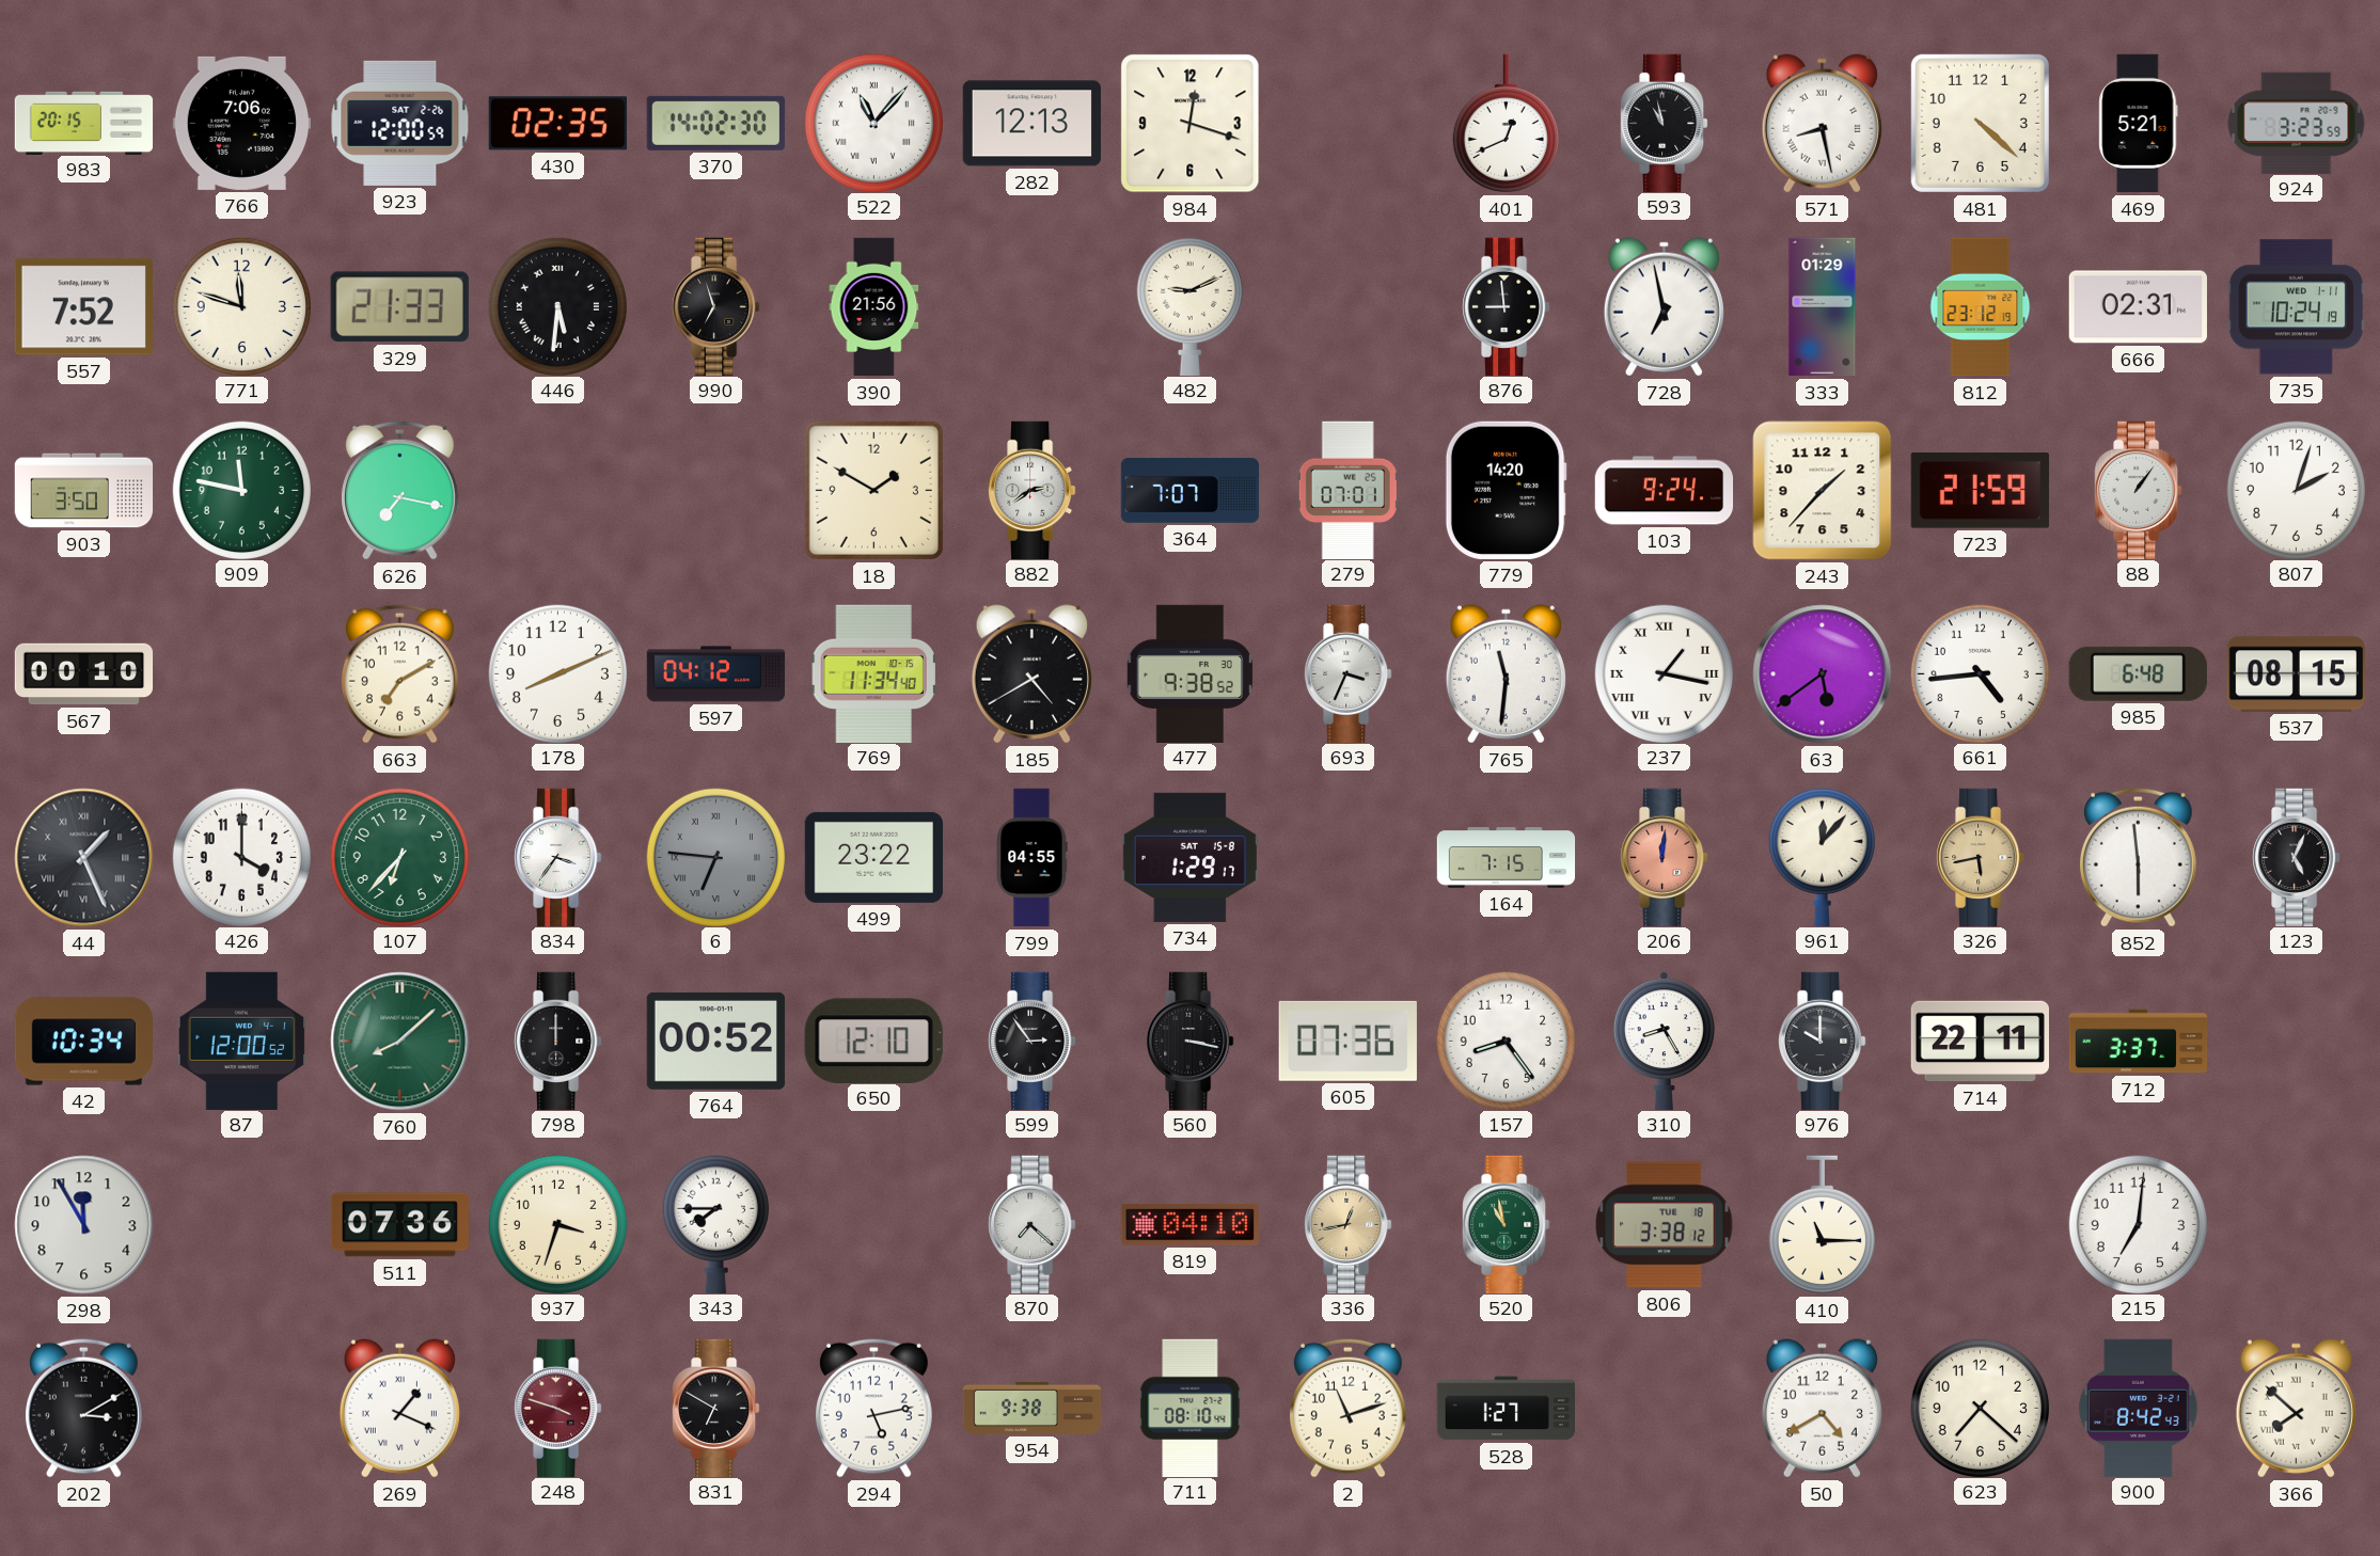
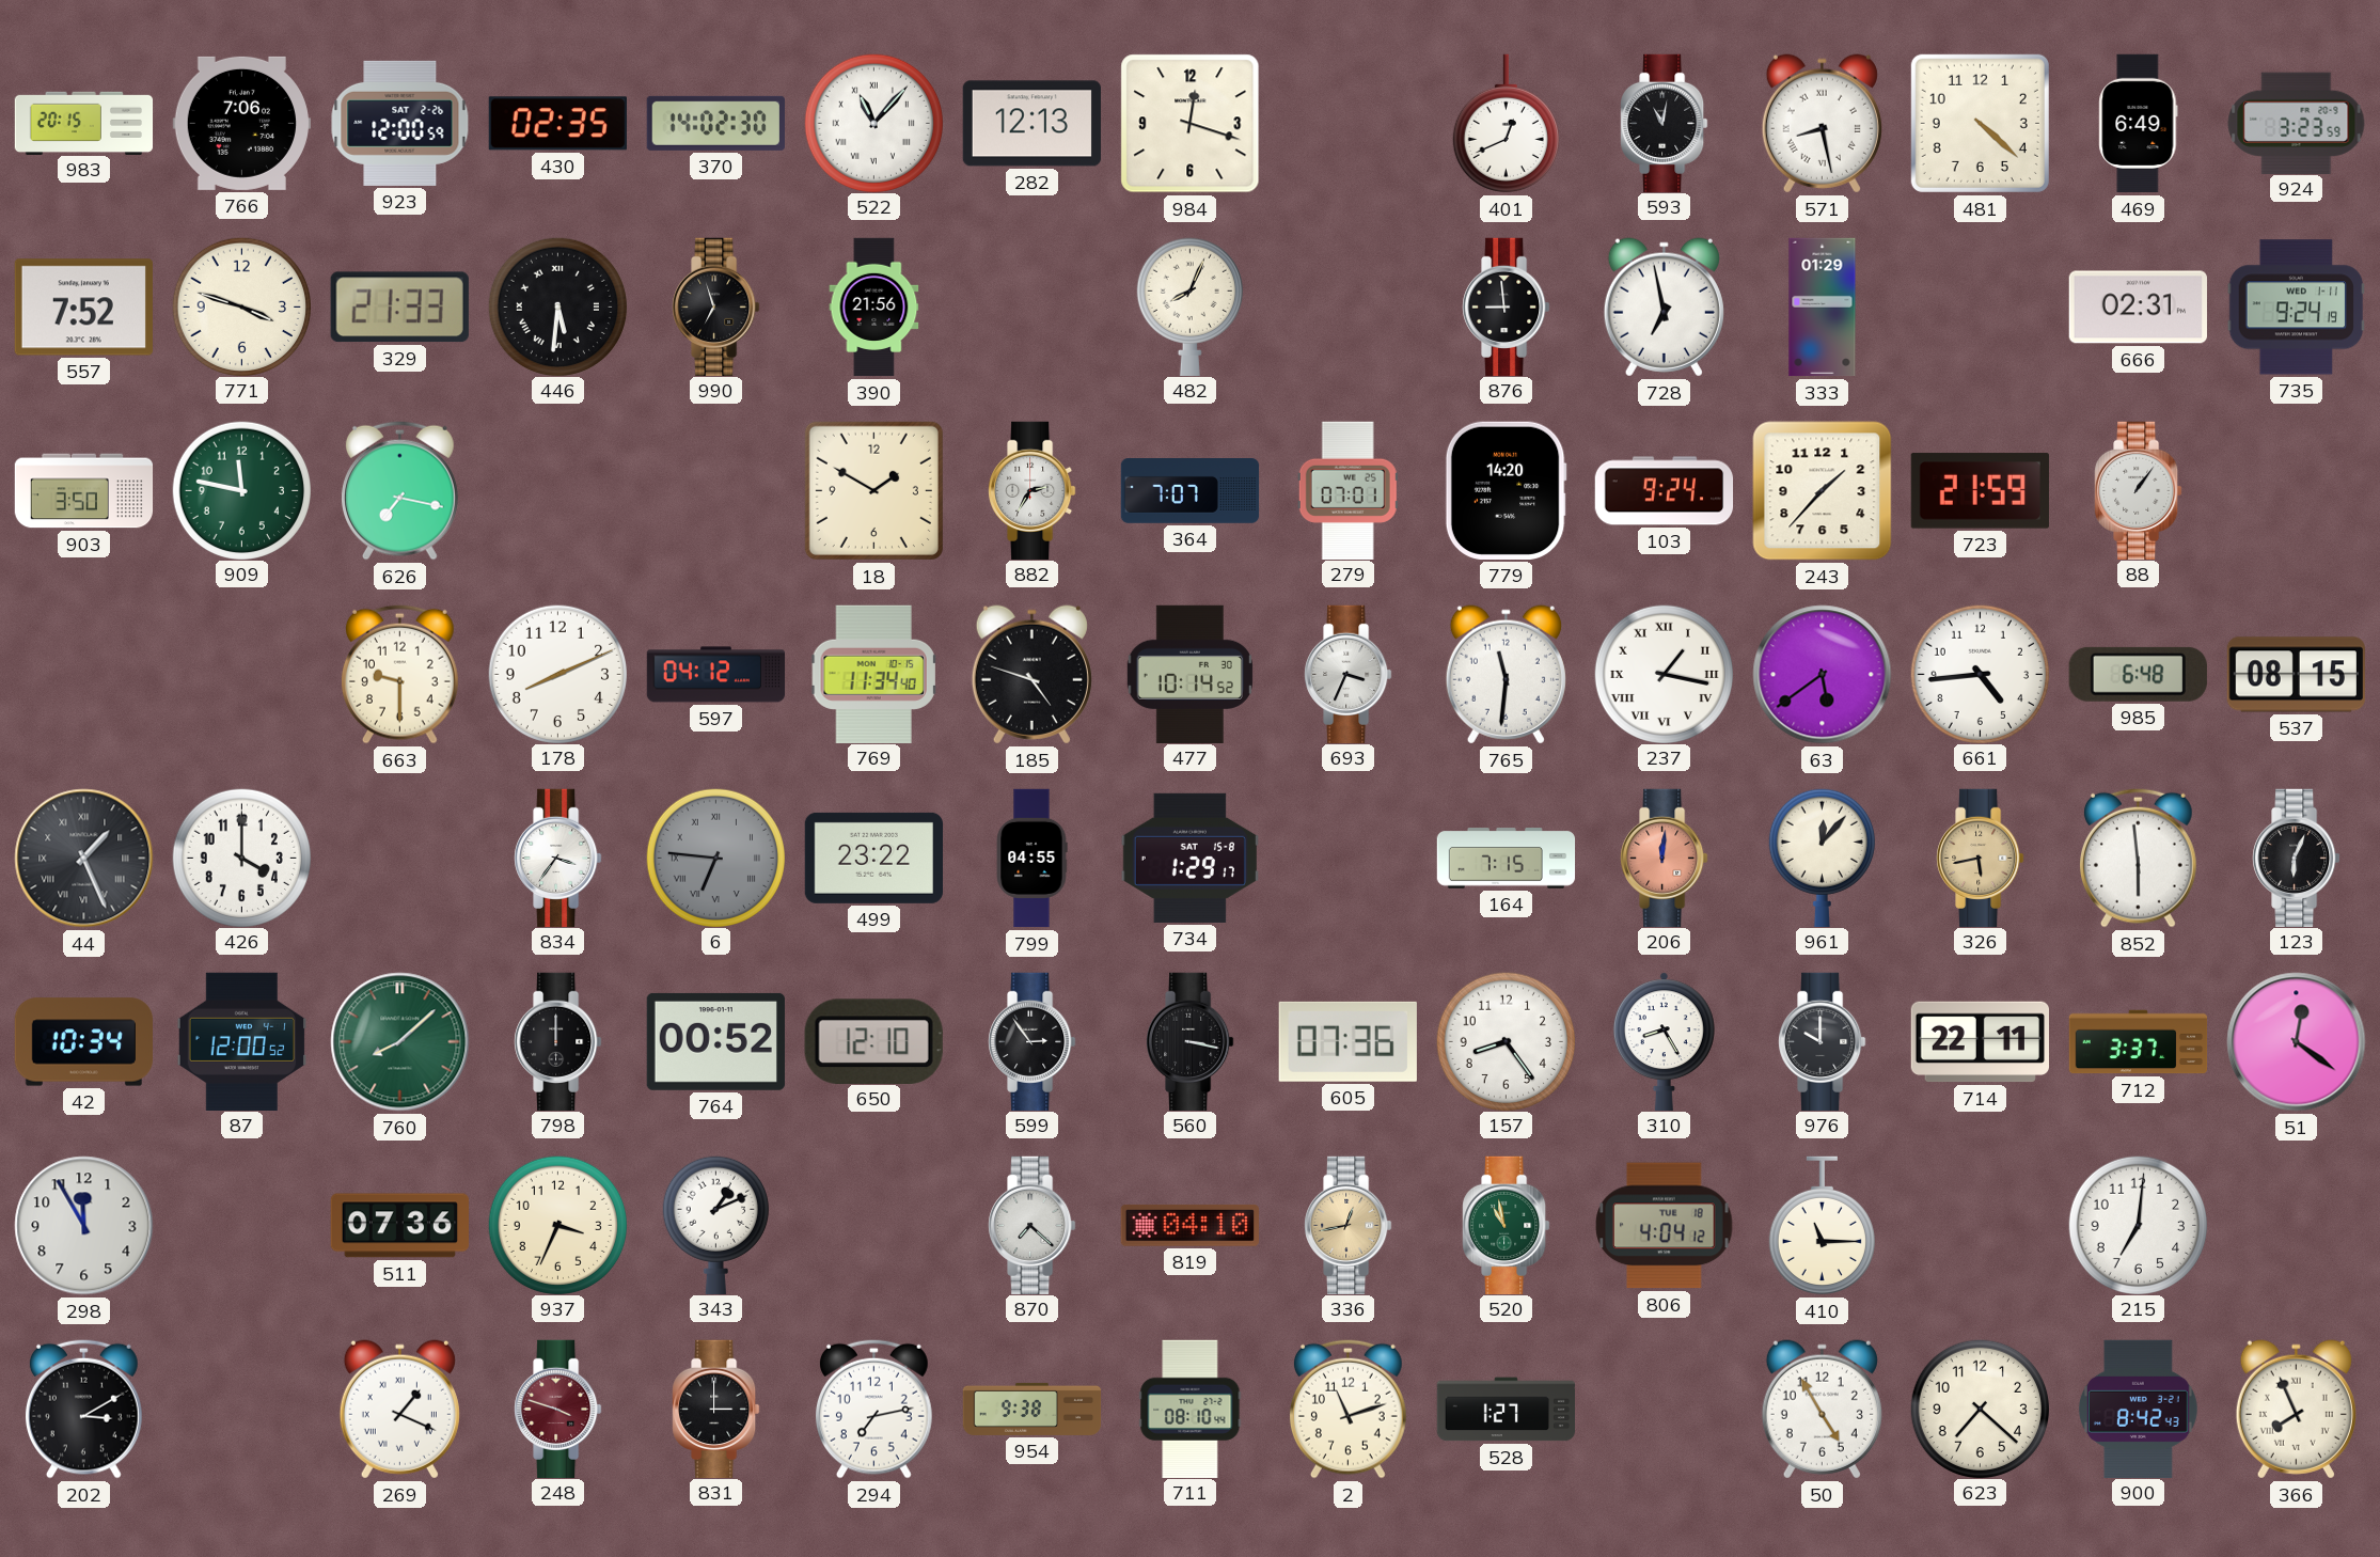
593: 10:58 -> 11:02 (1665, 123)
469: 5:21 -> 6:49 (2139, 124)
771: 11:48 -> 3:48 (241, 306)
482: 9:11 -> 8:04 (1189, 306)
812: 23:12 -> none (1981, 307)
735: 10:24 -> 9:24 (2296, 308)
882: 2:39 -> 2:35 (1033, 490)
807: 2:03 -> none (2296, 490)
567: 00:10 -> none (84, 674)
663: 7:10 -> 9:30 (399, 674)
185: 4:40 -> 4:48 (1031, 675)
477: 9:38 -> 10:14 (1189, 674)
107: 6:37 -> none (399, 857)
123: 5:04 -> 6:04 (2297, 858)
51: none -> 12:21 (2297, 1042)
937: 3:33 -> 3:34 (557, 1225)
343: 7:45 -> 1:11 (715, 1225)
806: 3:38 -> 4:04 (1665, 1226)
831: 6:50 -> 3:00 (716, 1409)
294: 5:13 -> 7:13 (873, 1409)
50: 4:40 -> 4:55 (1822, 1410)
366: 7:52 -> 7:56 (2296, 1410)
